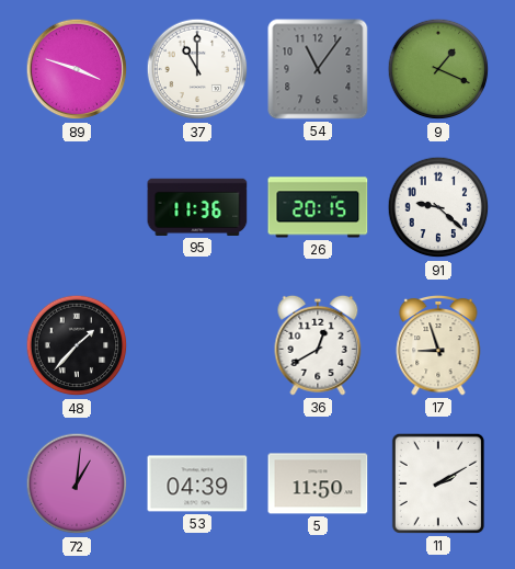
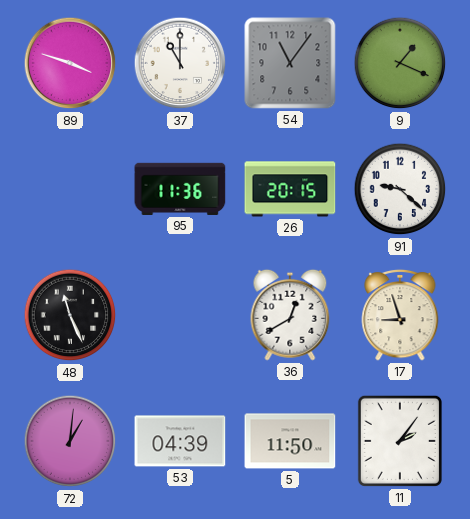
48: 1:37 -> 11:26 (70, 315)
11: 2:10 -> 2:06 (400, 441)
